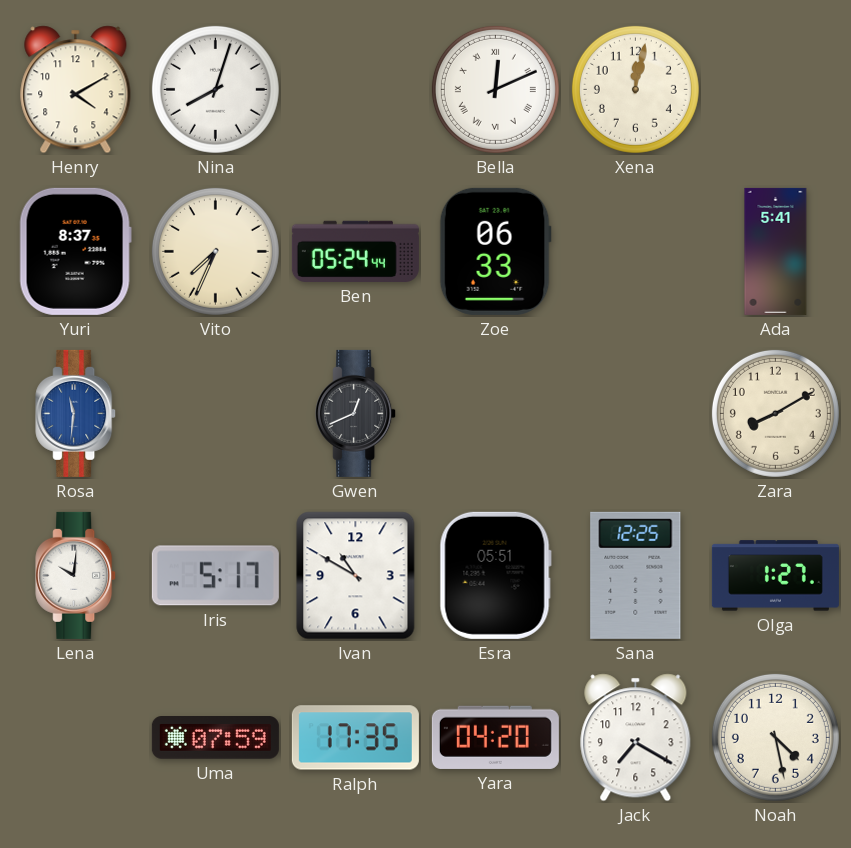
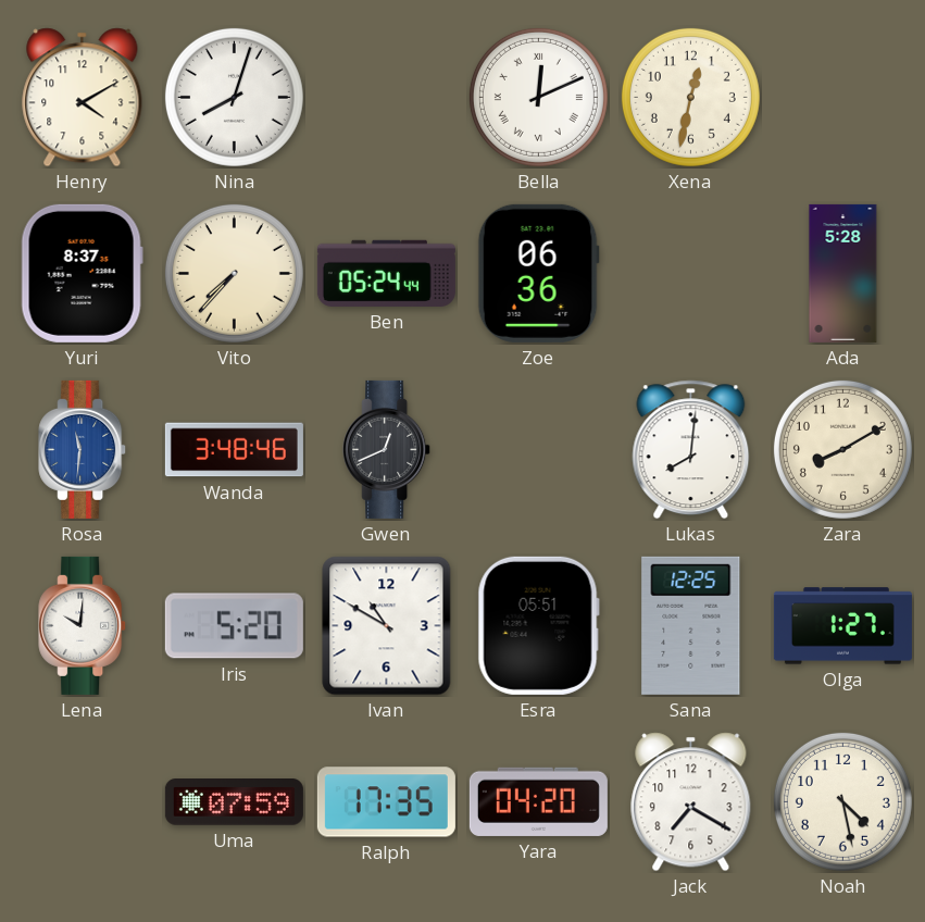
Xena: 12:02 -> 12:32 (690, 97)
Vito: 7:34 -> 7:37 (234, 273)
Zoe: 06:33 -> 06:36 (538, 273)
Ada: 5:41 -> 5:28 (843, 273)
Wanda: none -> 3:48 (234, 450)
Lukas: none -> 8:01 (691, 450)
Iris: 5:17 -> 5:20 (234, 626)
